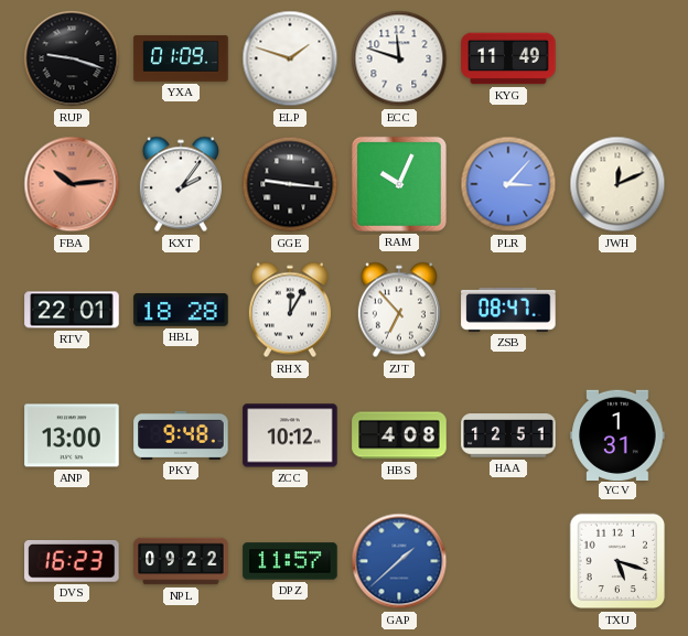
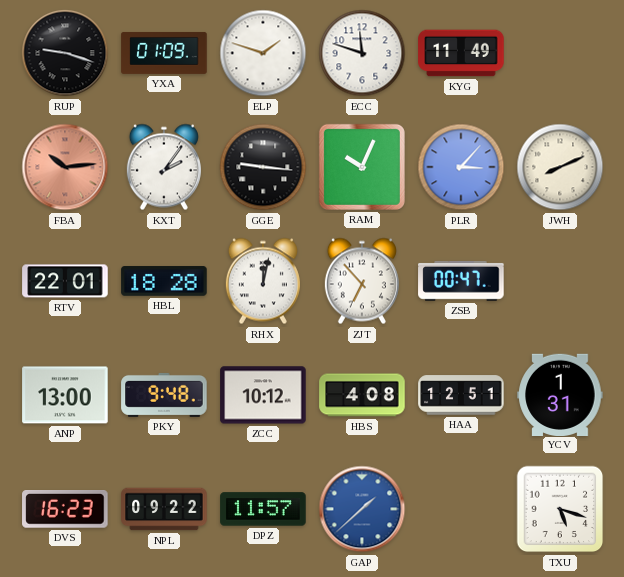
JWH: 12:11 -> 8:11 (560, 167)
RHX: 12:05 -> 12:02 (263, 281)
ZSB: 08:47 -> 00:47 (461, 281)
